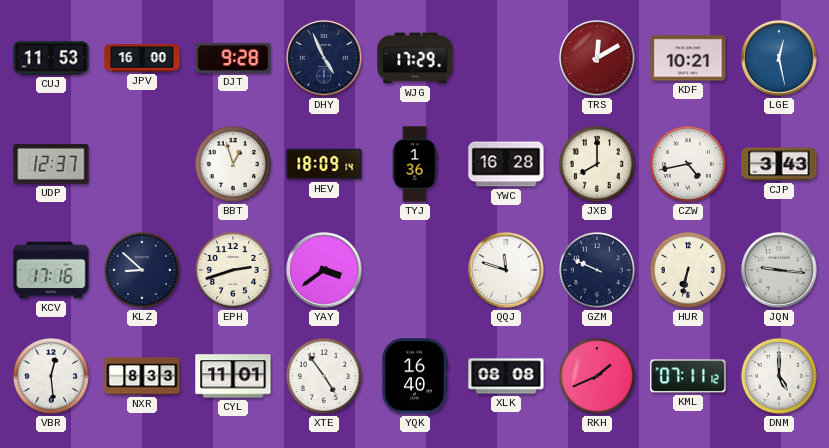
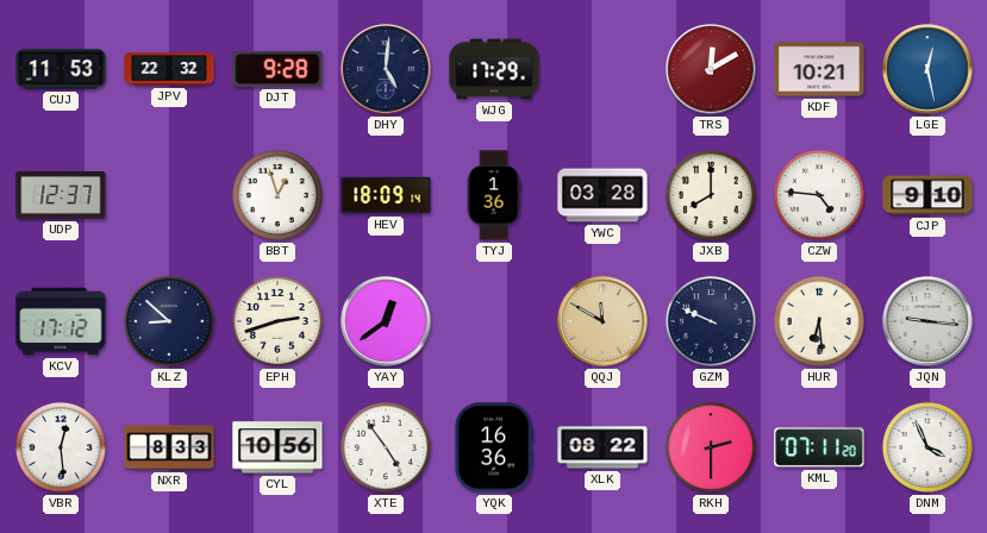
JPV: 16:00 -> 22:32 (169, 69)
DHY: 4:56 -> 5:01 (386, 69)
YWC: 16:28 -> 03:28 (602, 195)
CZW: 4:43 -> 4:46 (819, 195)
CJP: 3:43 -> 9:10 (927, 195)
KCV: 17:16 -> 17:12 (61, 321)
YAY: 3:39 -> 12:39 (386, 321)
QQJ: 11:48 -> 11:50 (602, 321)
QQJ dial: white -> champagne (602, 321)
HUR: 6:32 -> 6:29 (819, 321)
CYL: 11:01 -> 10:56 (277, 447)
YQK: 16:40 -> 16:36 (494, 447)
XLK: 08:08 -> 08:22 (602, 447)
RKH: 1:41 -> 2:30 (711, 447)
KML: 07:11:12 -> 07:11:20 (819, 447)
DNM: 5:00 -> 3:56 (927, 447)
